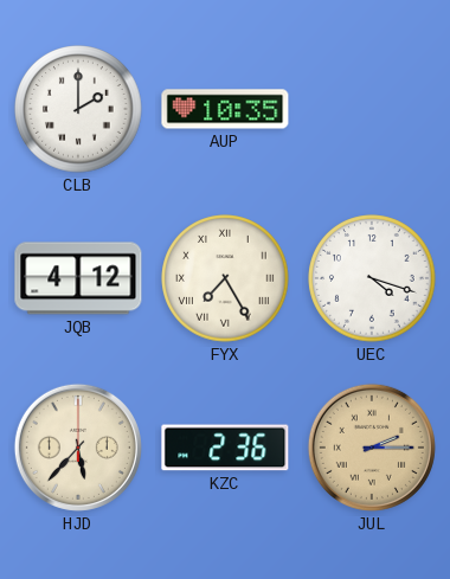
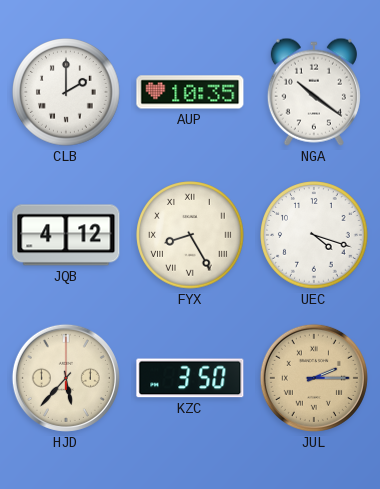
NGA: none -> 10:21 (314, 92)
FYX: 7:25 -> 8:25 (190, 235)
KZC: 2:36 -> 3:50 (190, 378)
